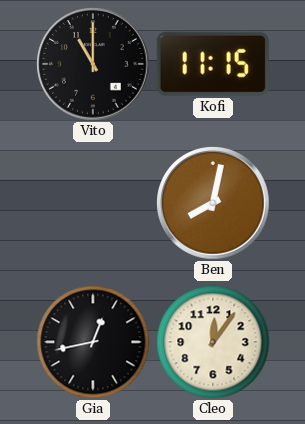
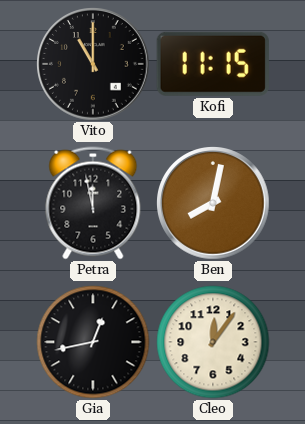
Petra: none -> 11:58 (93, 203)
